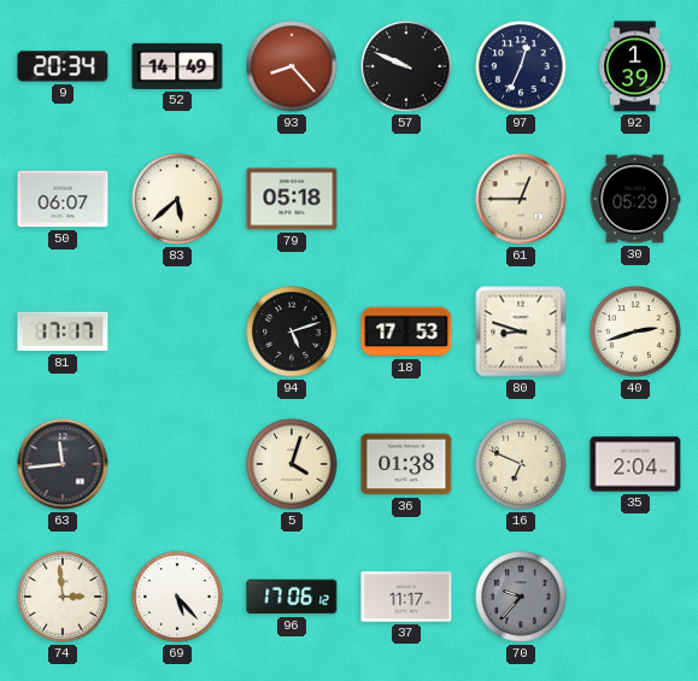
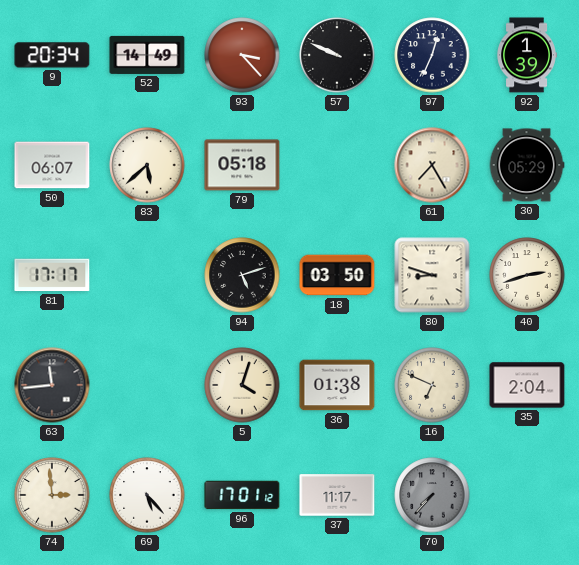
93: 8:23 -> 3:23 (242, 55)
61: 12:45 -> 7:25 (432, 165)
18: 17:53 -> 03:50 (337, 275)
96: 17:06 -> 17:01 (242, 495)
70: 9:37 -> 7:37 (432, 495)
